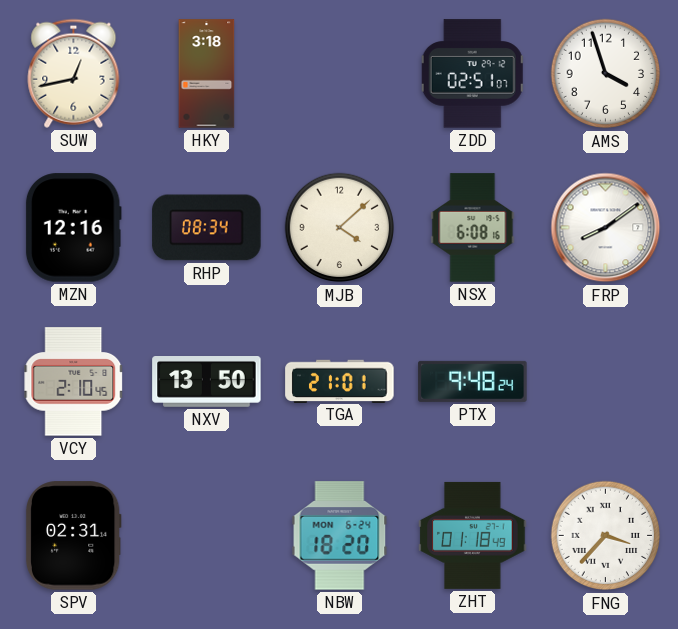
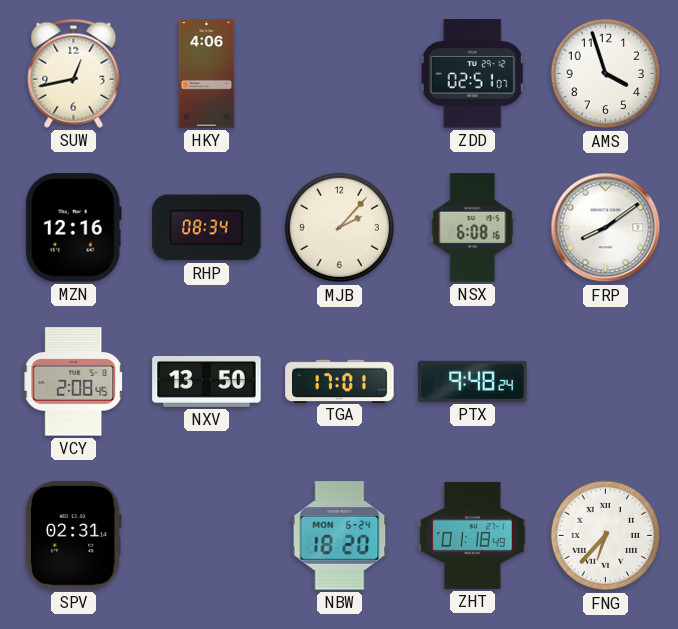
HKY: 3:18 -> 4:06 (207, 74)
MJB: 4:08 -> 2:07 (340, 228)
VCY: 2:10 -> 2:08 (74, 382)
TGA: 21:01 -> 17:01 (340, 381)
FNG: 3:37 -> 6:37 (606, 536)
